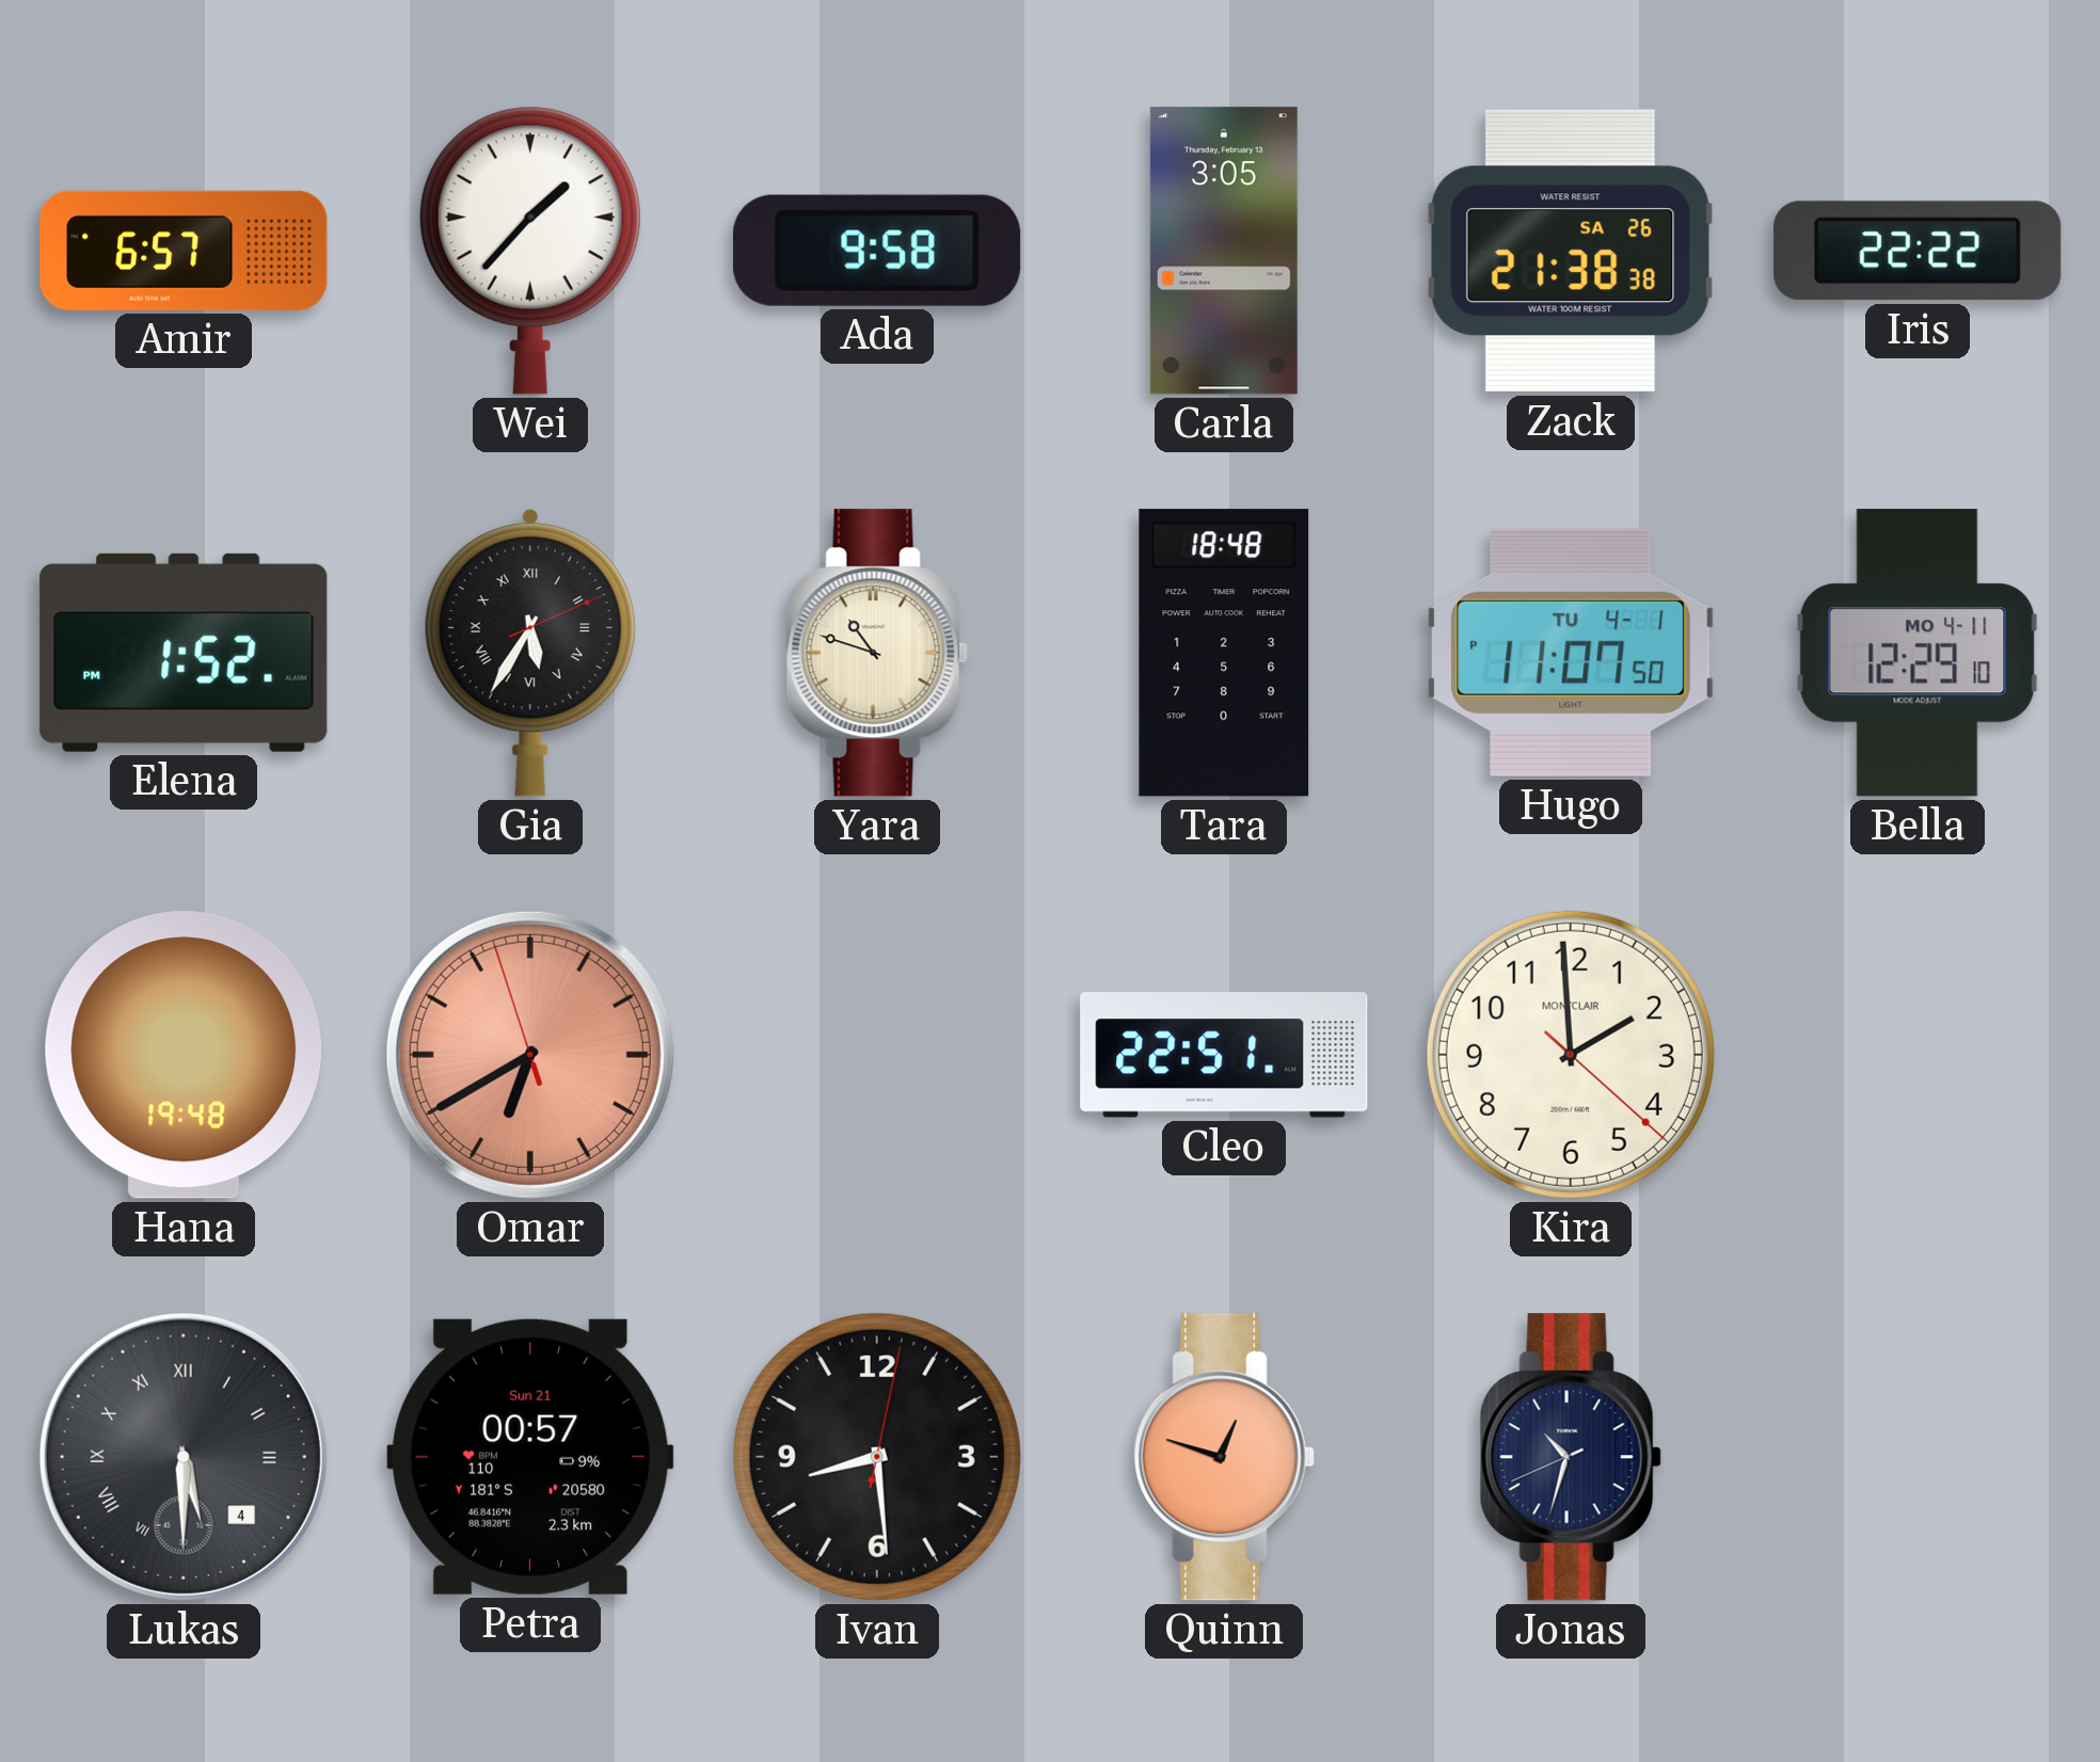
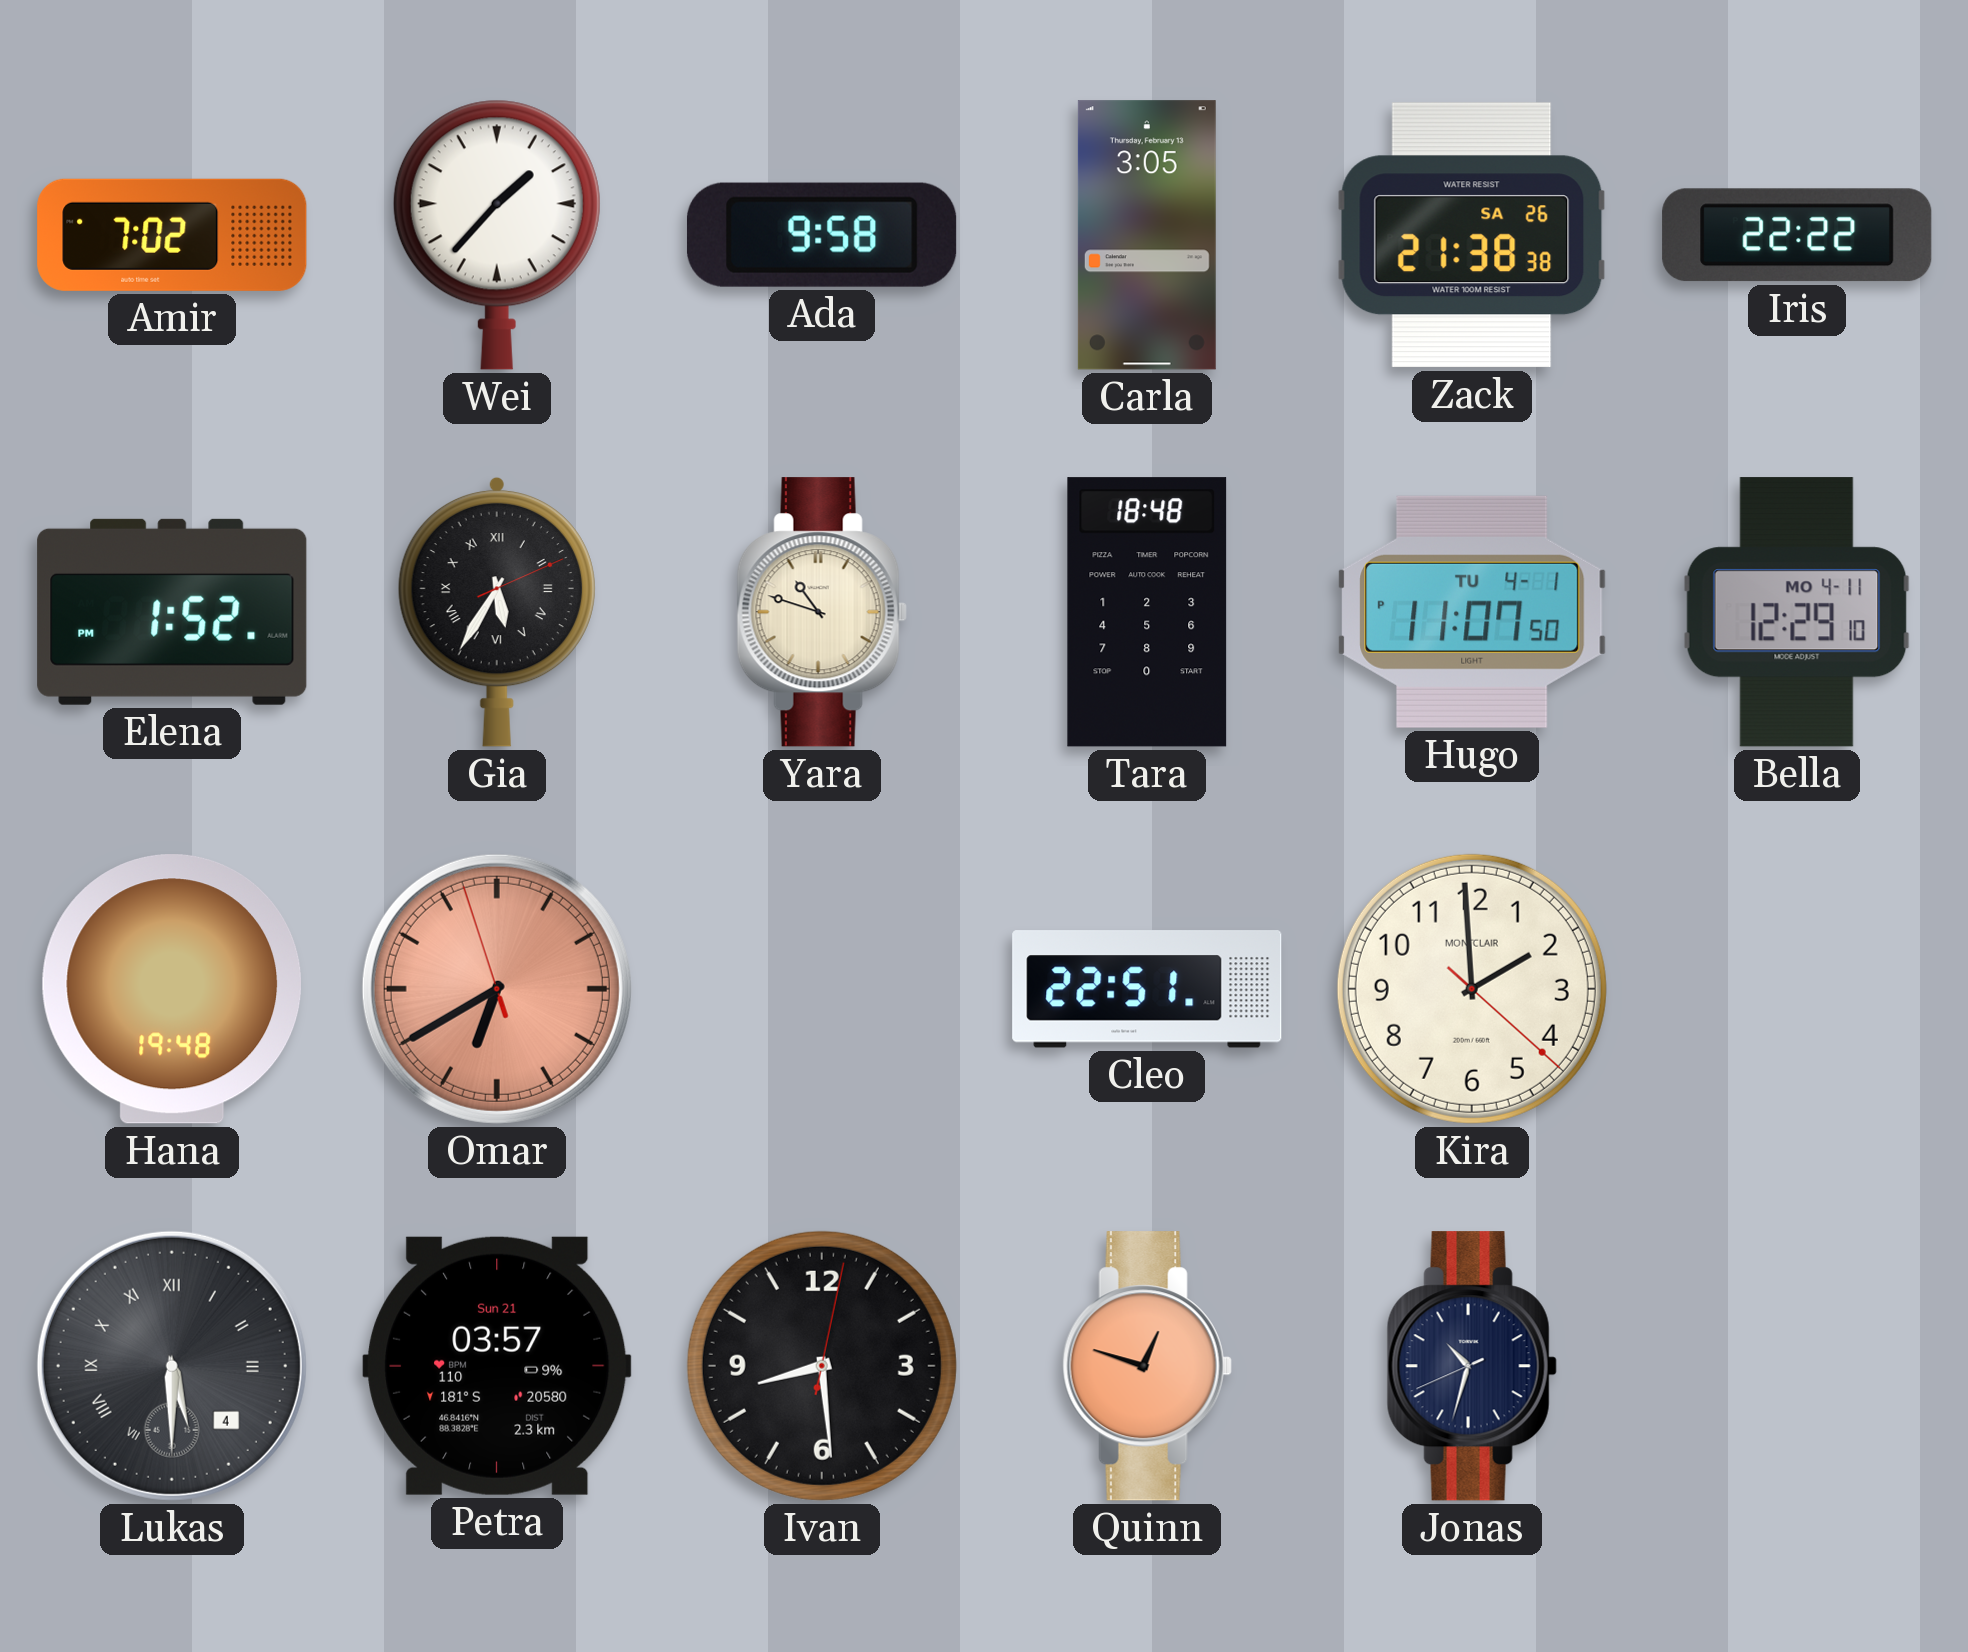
Amir: 6:57 -> 7:02 (172, 235)
Petra: 00:57 -> 03:57 (497, 1366)
